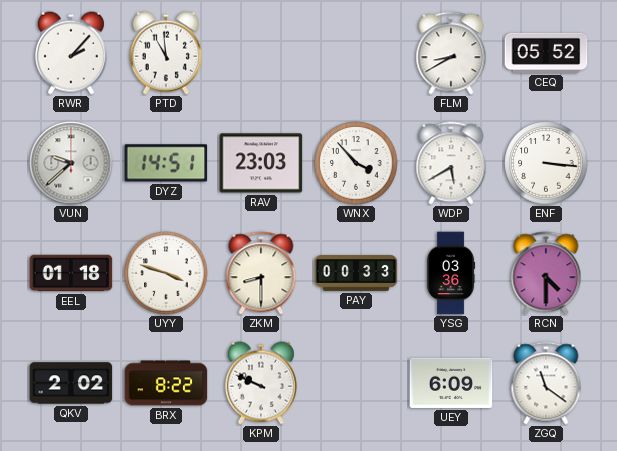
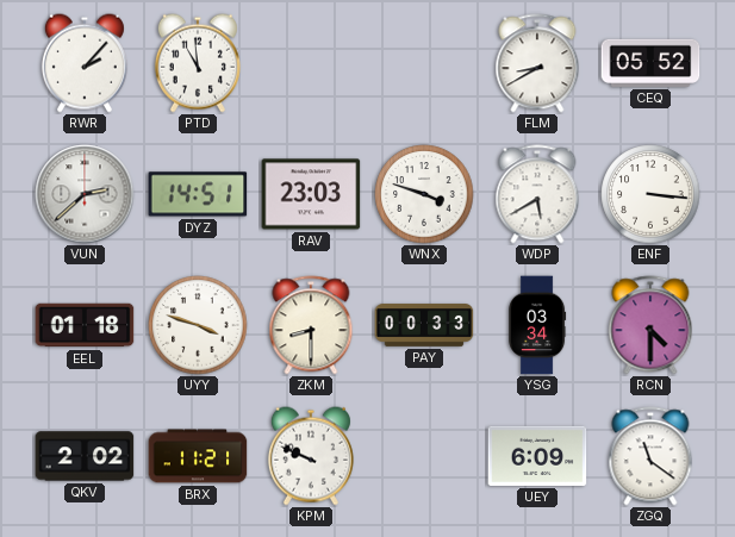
VUN: 9:38 -> 2:38 (85, 194)
WNX: 3:53 -> 3:48 (424, 194)
YSG: 03:36 -> 03:34 (537, 325)
BRX: 8:22 -> 11:21 (198, 456)
